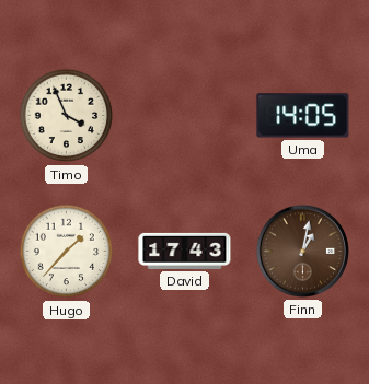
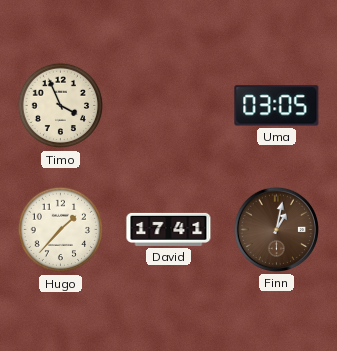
Uma: 14:05 -> 03:05 (277, 106)
David: 17:43 -> 17:41 (169, 229)
